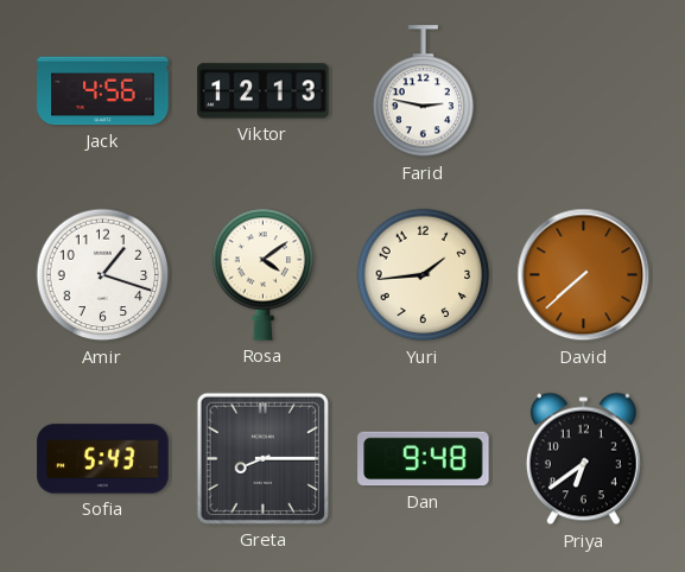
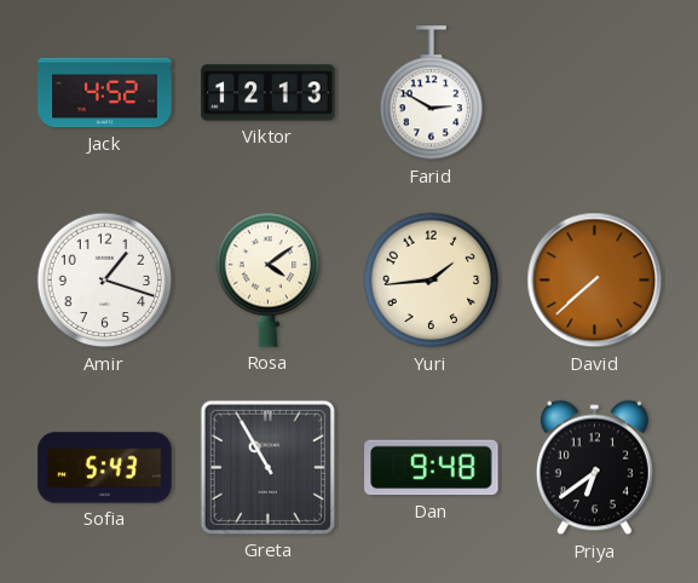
Jack: 4:56 -> 4:52 (105, 93)
Farid: 2:47 -> 2:50 (432, 93)
Greta: 8:15 -> 10:55 (267, 467)
